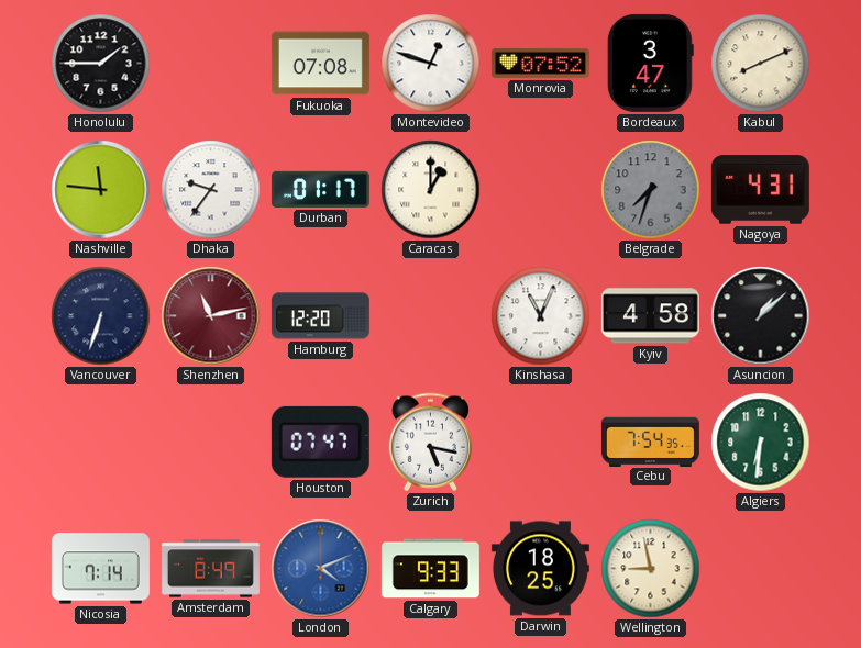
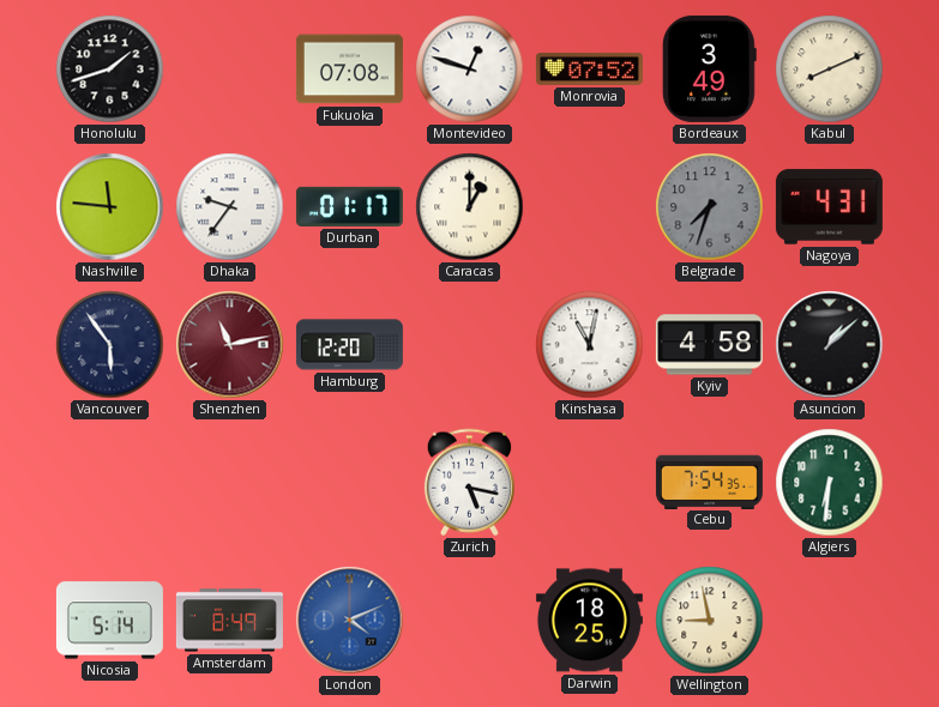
Honolulu: 1:45 -> 1:42 (110, 70)
Bordeaux: 3:47 -> 3:49 (709, 68)
Vancouver: 6:33 -> 5:54 (110, 345)
Kinshasa: 11:04 -> 11:02 (590, 345)
Houston: 07:47 -> none (320, 442)
Nicosia: 7:14 -> 5:14 (109, 621)
Calgary: 9:33 -> none (430, 569)
